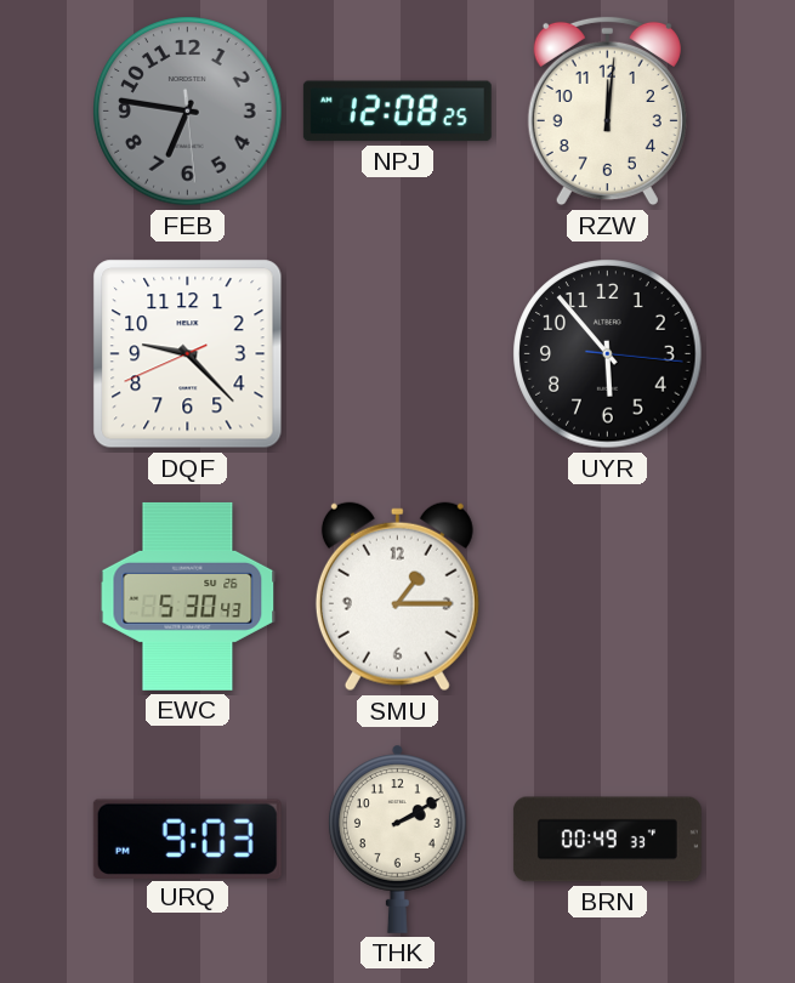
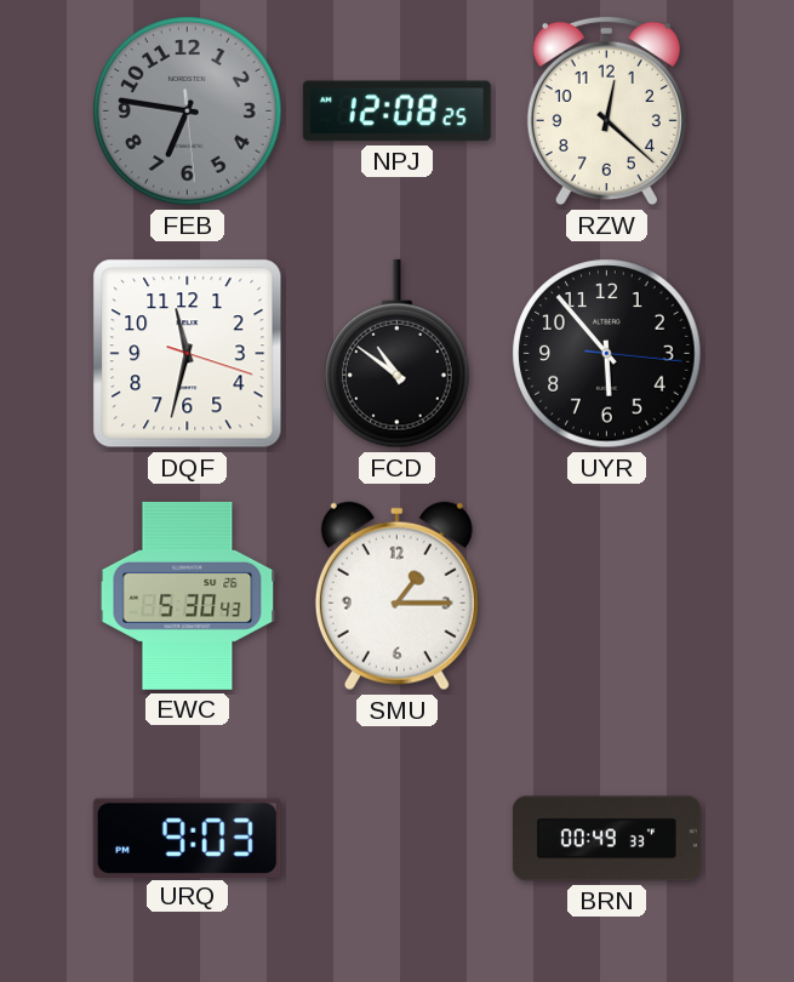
RZW: 12:01 -> 12:22 (606, 112)
DQF: 9:22 -> 11:32 (188, 354)
FCD: none -> 10:51 (398, 354)
THK: 2:10 -> none (397, 839)
